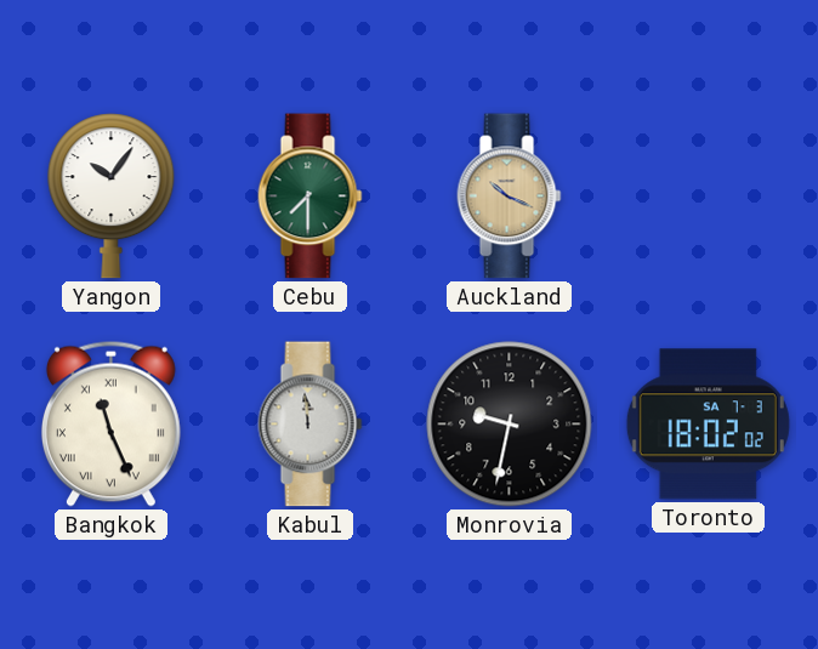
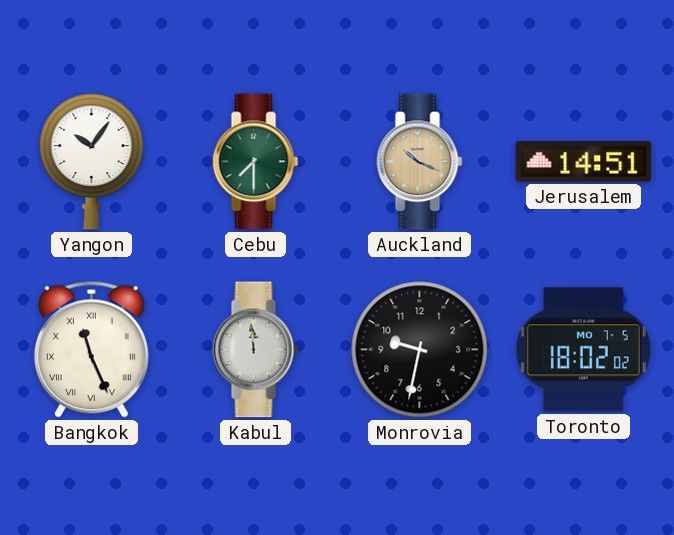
Jerusalem: none -> 14:51 (584, 161)
Toronto date: SA 7-3 -> MO 7-5 (583, 350)
